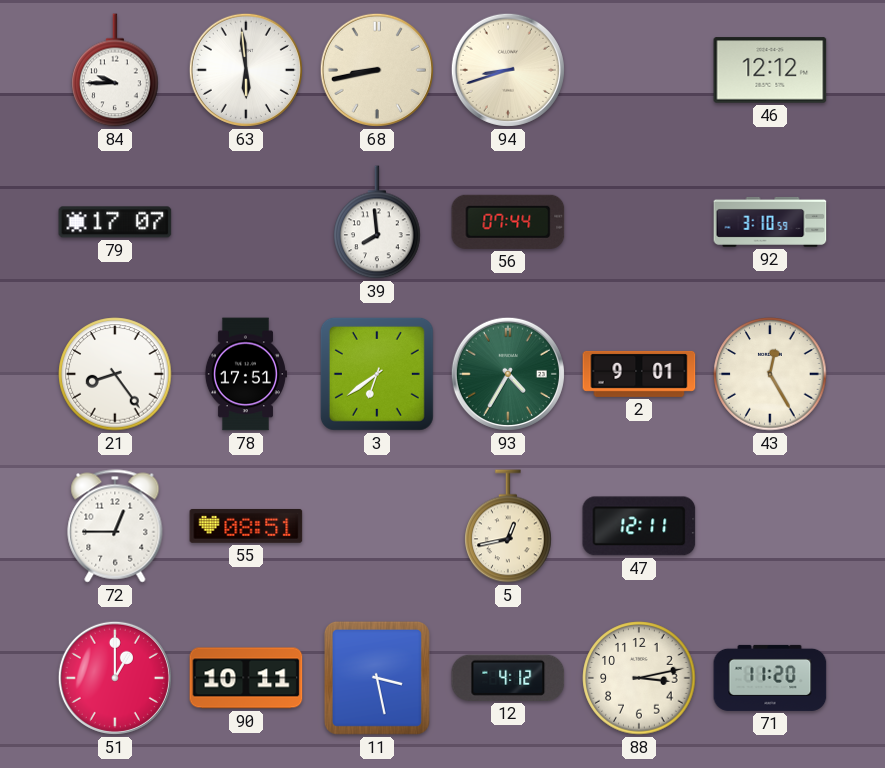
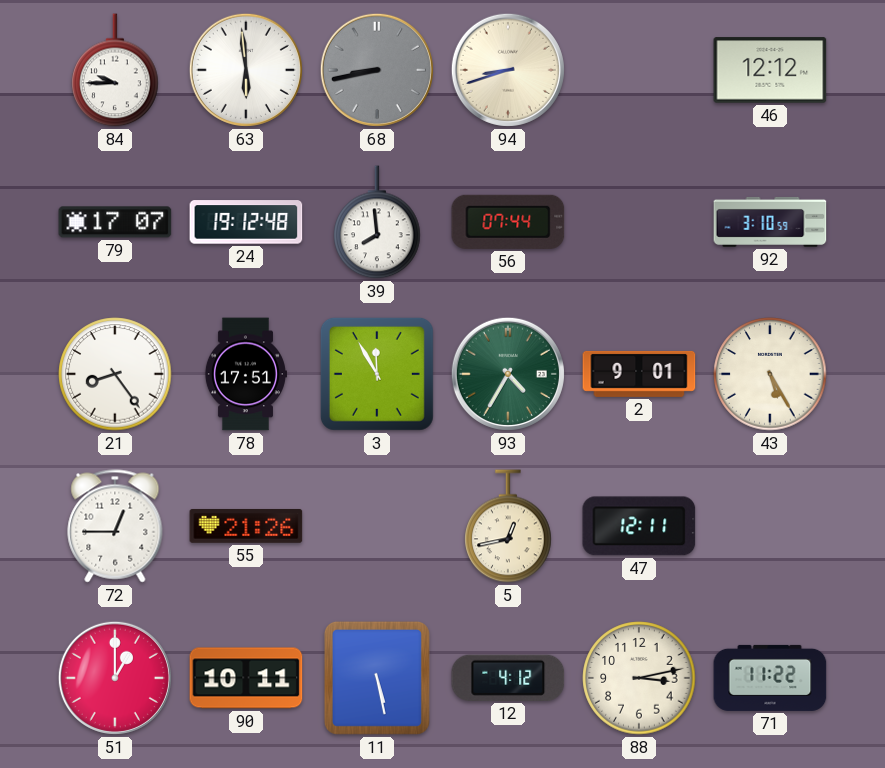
68 dial: cream -> grey (377, 70)
24: none -> 19:12 (246, 222)
3: 6:39 -> 11:55 (377, 374)
43: 12:25 -> 5:25 (770, 374)
55: 08:51 -> 21:26 (246, 526)
11: 3:28 -> 5:28 (377, 678)
71: 11:20 -> 11:22 (770, 678)
